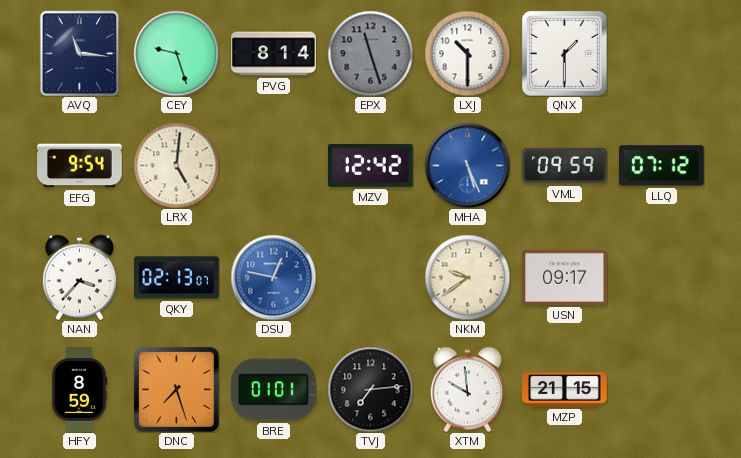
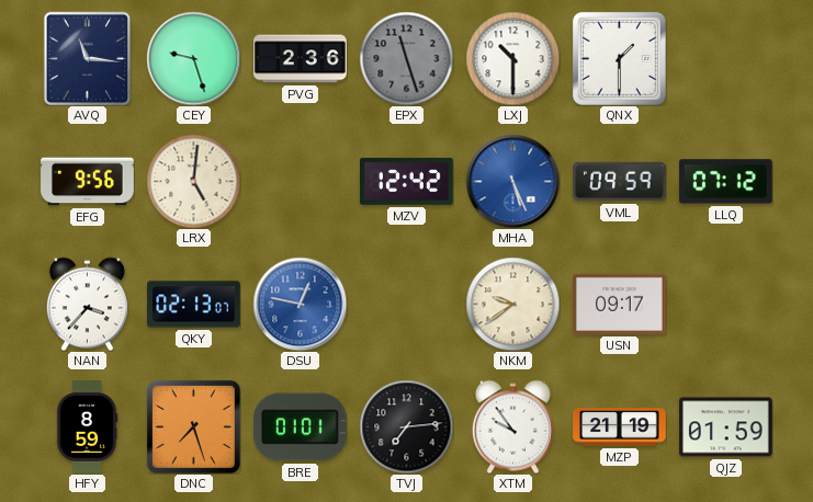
PVG: 8:14 -> 2:36 (301, 59)
EFG: 9:54 -> 9:56 (88, 182)
XTM: 9:59 -> 9:54 (512, 426)
MZP: 21:15 -> 21:19 (620, 427)
QJZ: none -> 01:59 (726, 427)
